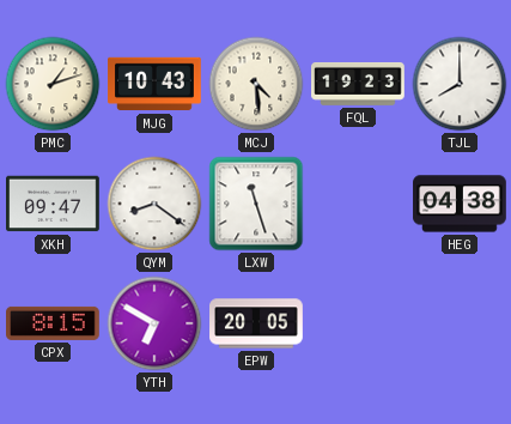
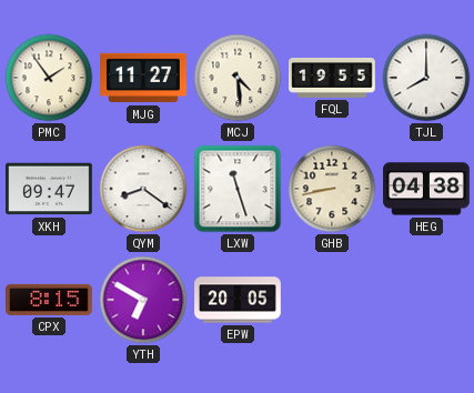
PMC: 1:12 -> 1:54 (49, 78)
MJG: 10:43 -> 11:27 (143, 78)
FQL: 19:23 -> 19:55 (332, 79)
GHB: none -> 8:43 (332, 189)
